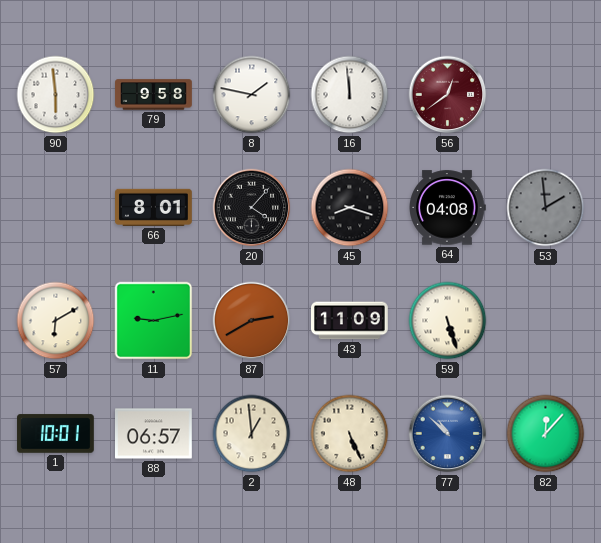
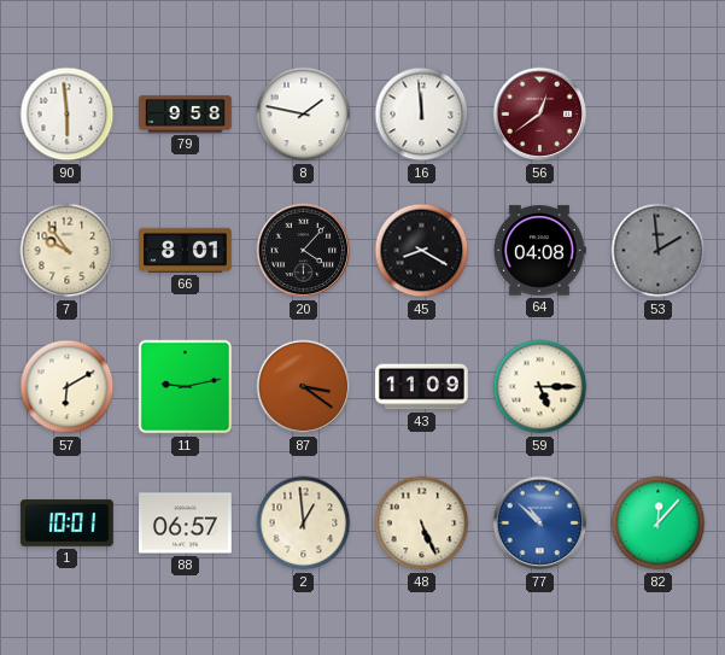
7: none -> 9:54 (68, 251)
45: 8:18 -> 8:20 (422, 251)
87: 2:40 -> 3:21 (304, 387)
59: 5:27 -> 5:15 (540, 387)
